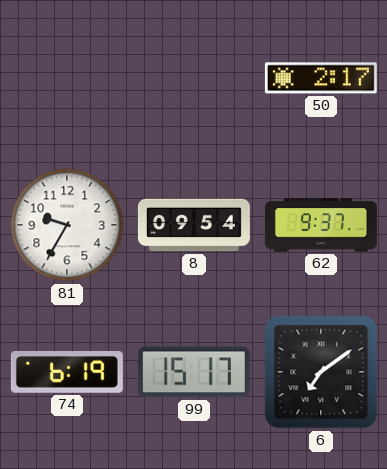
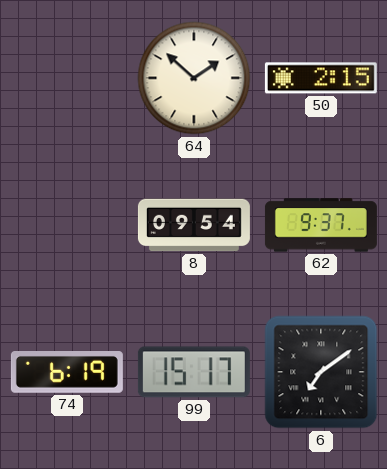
64: none -> 1:52 (194, 78)
50: 2:17 -> 2:15 (321, 78)
81: 9:35 -> none (67, 225)
